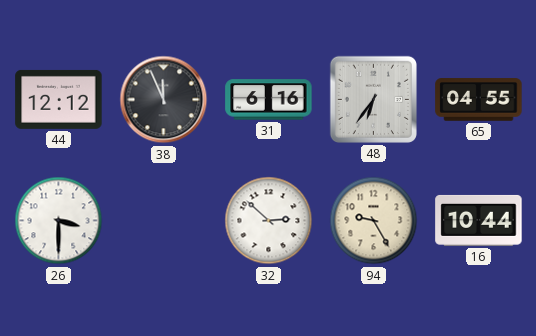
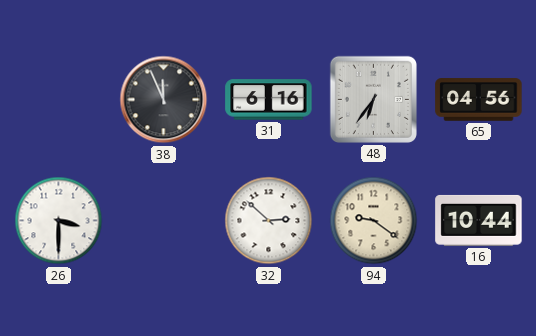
44: 12:12 -> none (59, 99)
65: 04:55 -> 04:56 (479, 100)
94: 9:25 -> 9:21 (374, 221)
